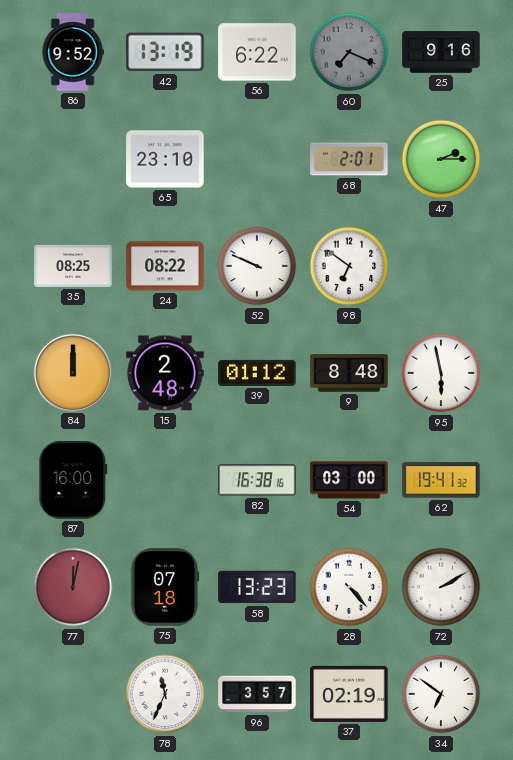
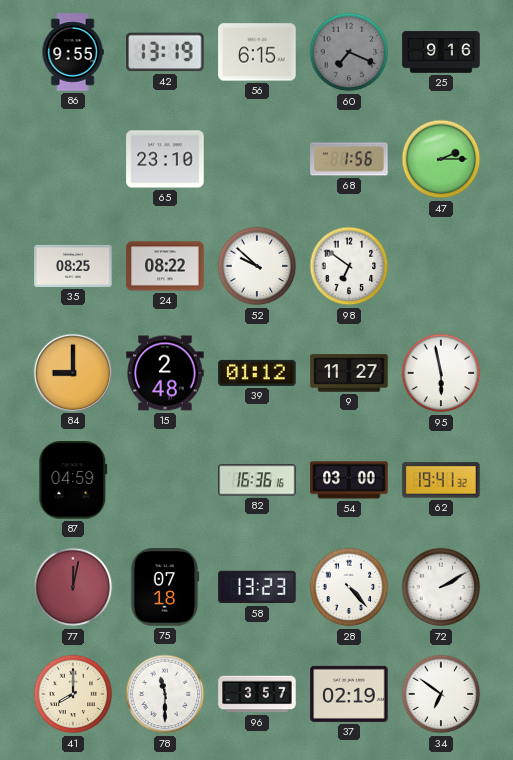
86: 9:52 -> 9:55 (73, 52)
56: 6:22 -> 6:15 (257, 52)
68: 2:01 -> 1:56 (349, 159)
52: 9:49 -> 9:52 (257, 266)
84: 12:00 -> 9:00 (72, 372)
9: 8:48 -> 11:27 (349, 373)
87: 16:00 -> 04:59 (73, 480)
82: 16:38 -> 16:36 (257, 480)
41: none -> 8:00 (73, 694)
78: 11:34 -> 11:30 (165, 694)
